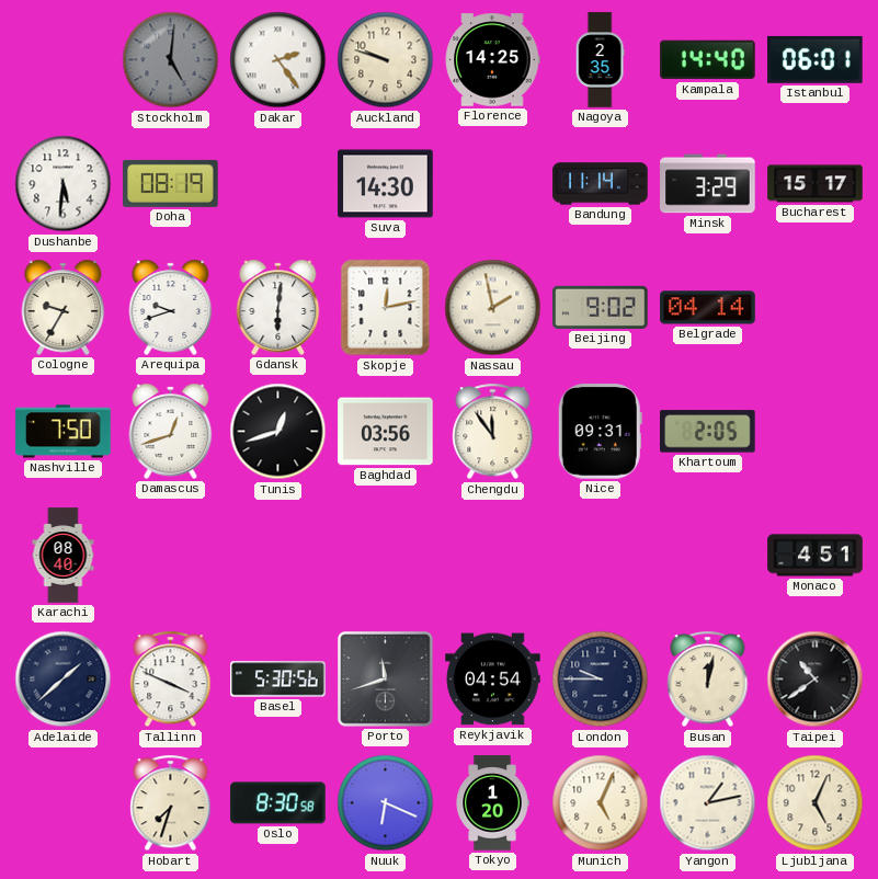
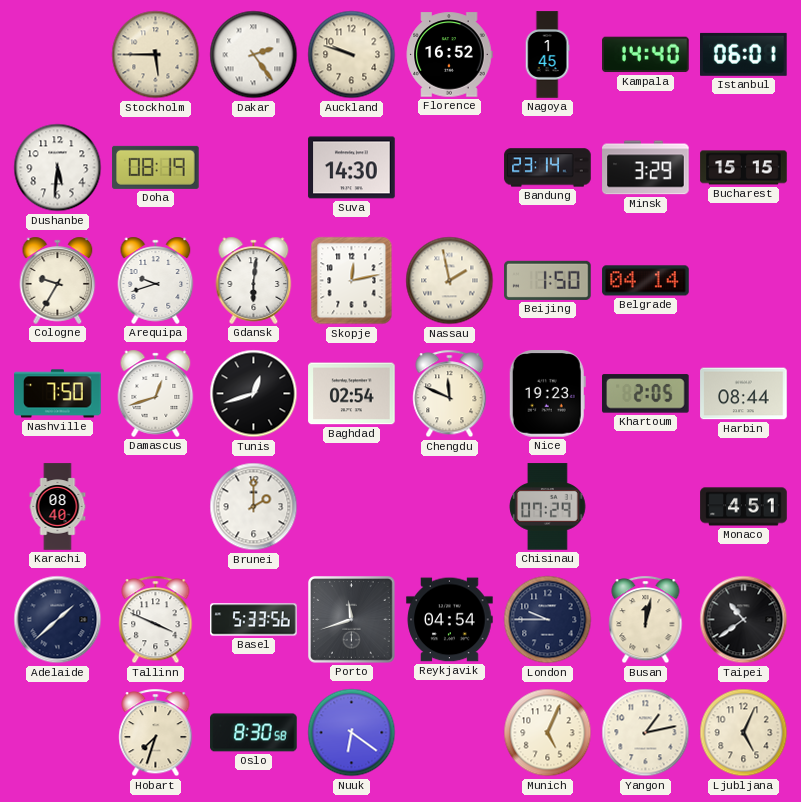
Stockholm: 5:01 -> 5:45 (156, 55)
Stockholm dial: grey -> cream (156, 55)
Florence: 14:25 -> 16:52 (449, 55)
Nagoya: 2:35 -> 1:45 (547, 55)
Bandung: 11:14 -> 23:14 (548, 168)
Bucharest: 15:17 -> 15:15 (744, 168)
Beijing: 9:02 -> 1:50 (548, 280)
Baghdad: 03:56 -> 02:54 (352, 394)
Chengdu: 11:54 -> 11:49 (450, 394)
Nice: 09:31 -> 19:23 (547, 394)
Harbin: none -> 08:44 (744, 394)
Brunei: none -> 2:00 (254, 507)
Chisinau: none -> 07:29 (548, 507)
Basel: 5:30 -> 5:33 (254, 620)
Nuuk: 6:19 -> 6:21 (352, 733)
Tokyo: 1:20 -> none (492, 803)
